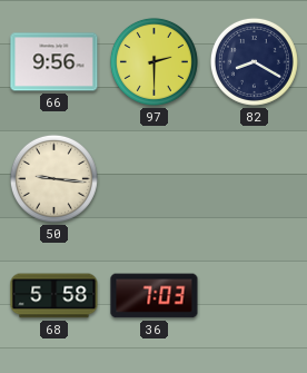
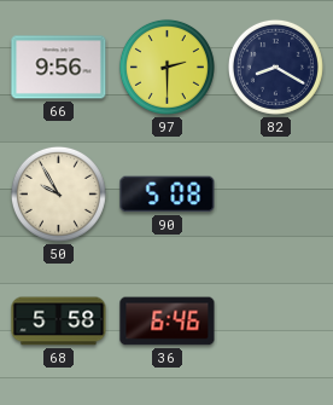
50: 9:16 -> 9:55 (58, 193)
90: none -> 5:08 (168, 195)
36: 7:03 -> 6:46 (168, 322)
